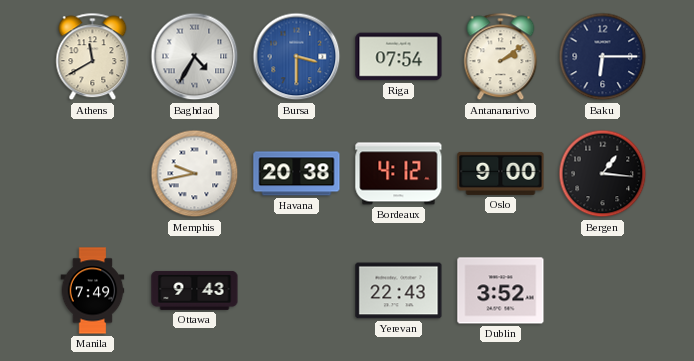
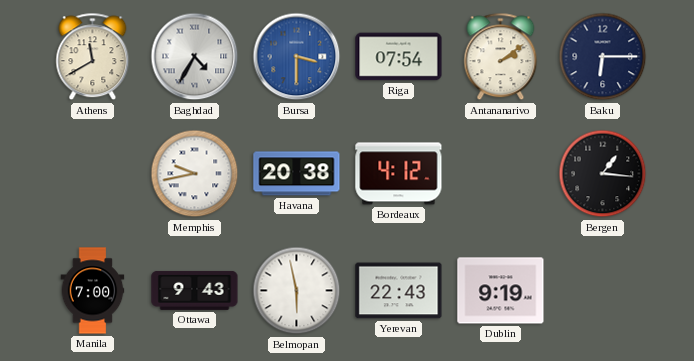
Oslo: 9:00 -> none (501, 173)
Manila: 7:49 -> 7:00 (93, 291)
Belmopan: none -> 5:58 (297, 291)
Dublin: 3:52 -> 9:19 (501, 291)
